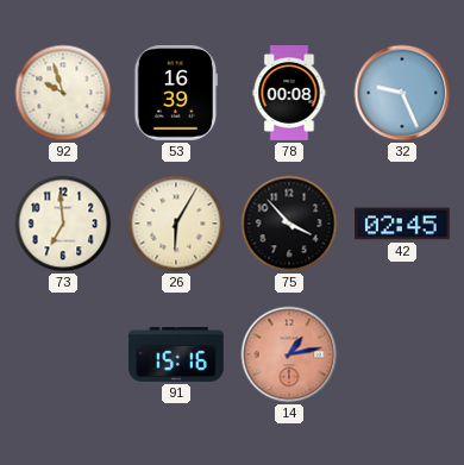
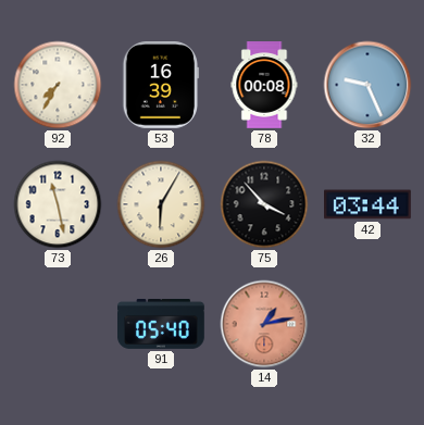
92: 9:57 -> 7:35 (58, 85)
73: 6:59 -> 11:28 (58, 204)
42: 02:45 -> 03:44 (369, 204)
91: 15:16 -> 05:40 (162, 324)
